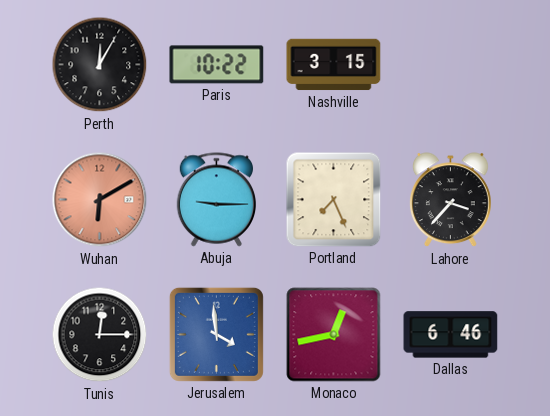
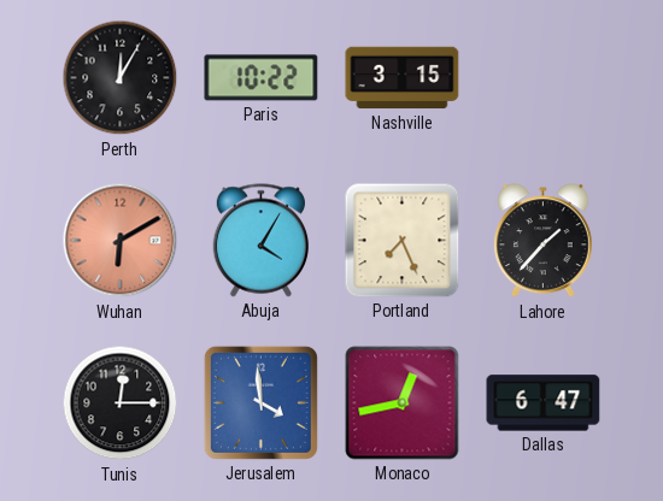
Abuja: 9:15 -> 4:05 (260, 241)
Lahore: 3:37 -> 1:37 (542, 241)
Dallas: 6:46 -> 6:47 (544, 403)
